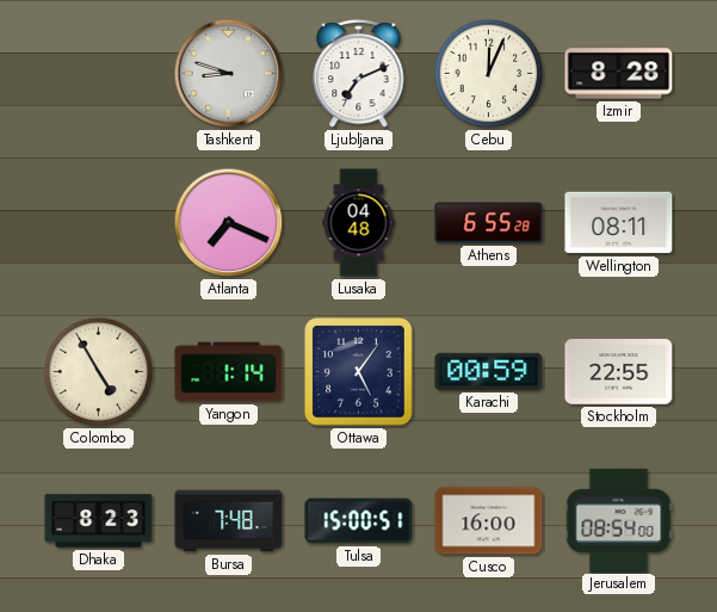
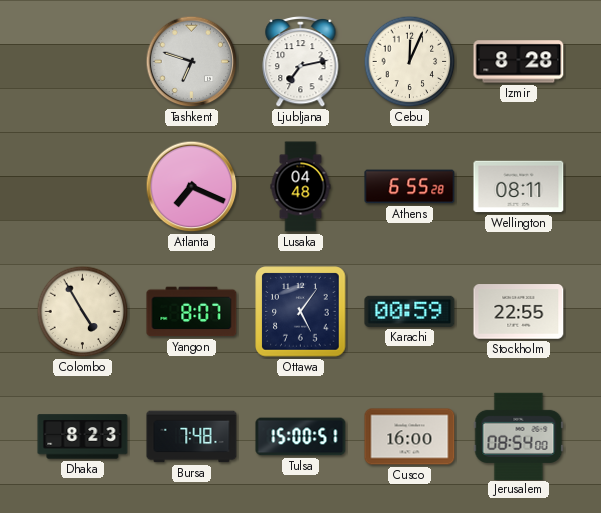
Tashkent: 8:48 -> 6:48 (192, 62)
Ljubljana: 7:11 -> 7:13 (301, 62)
Yangon: 1:14 -> 8:07 (192, 312)
